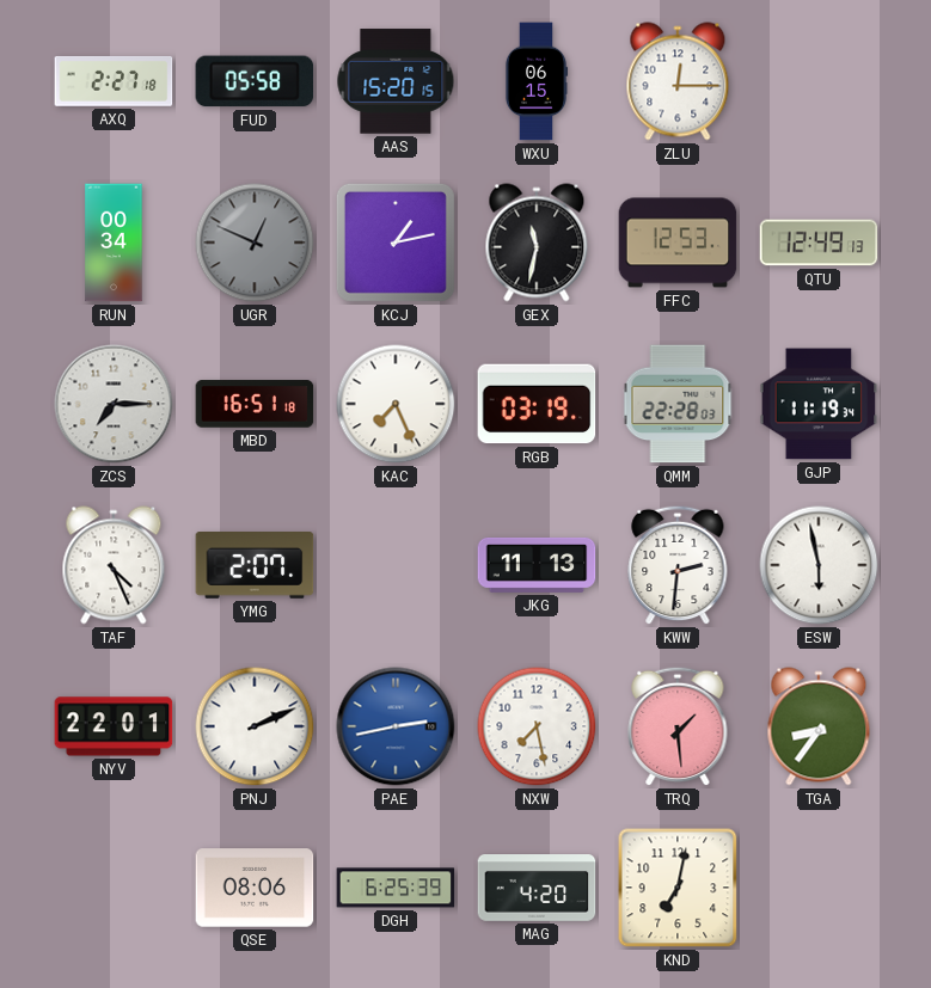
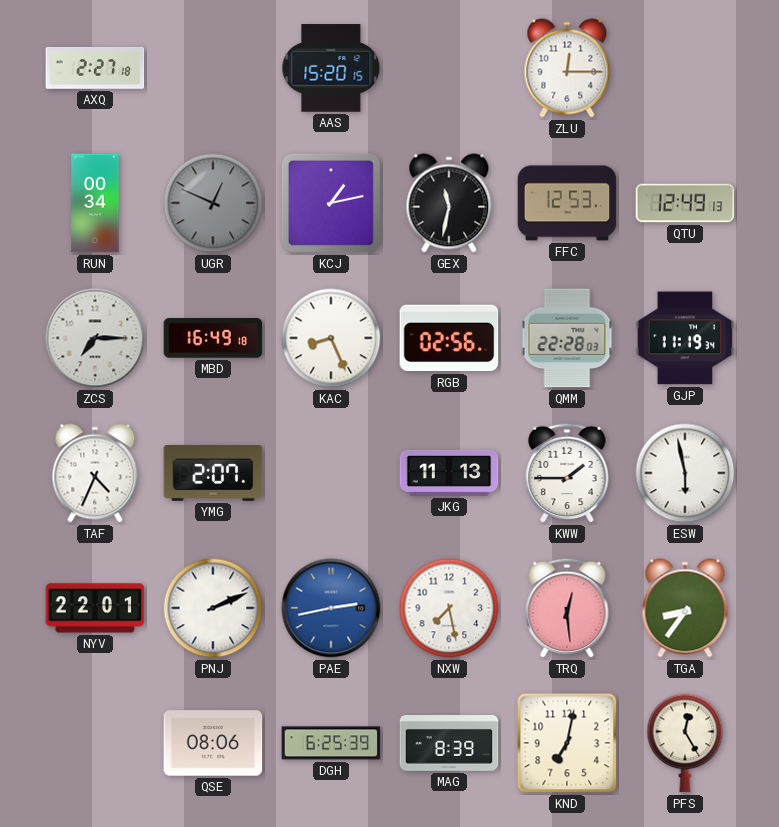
FUD: 05:58 -> none (255, 81)
WXU: 06:15 -> none (537, 81)
MBD: 16:51 -> 16:49 (213, 338)
KAC: 7:26 -> 8:26 (331, 338)
RGB: 03:19 -> 02:56 (449, 338)
TAF: 4:26 -> 4:34 (95, 473)
KWW: 2:31 -> 1:45 (567, 473)
TRQ: 1:29 -> 12:29 (567, 608)
MAG: 4:20 -> 8:39 (449, 743)
PFS: none -> 12:25 (685, 743)
